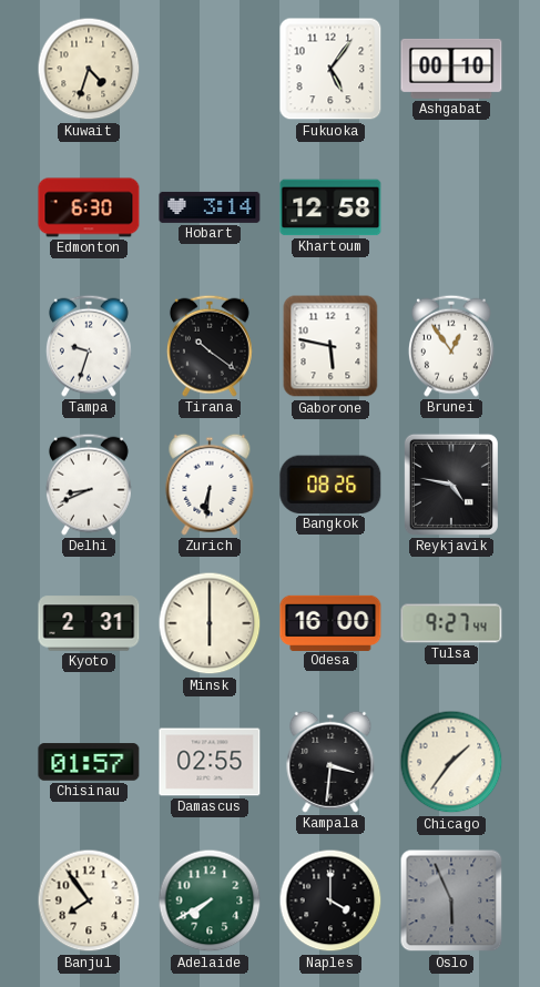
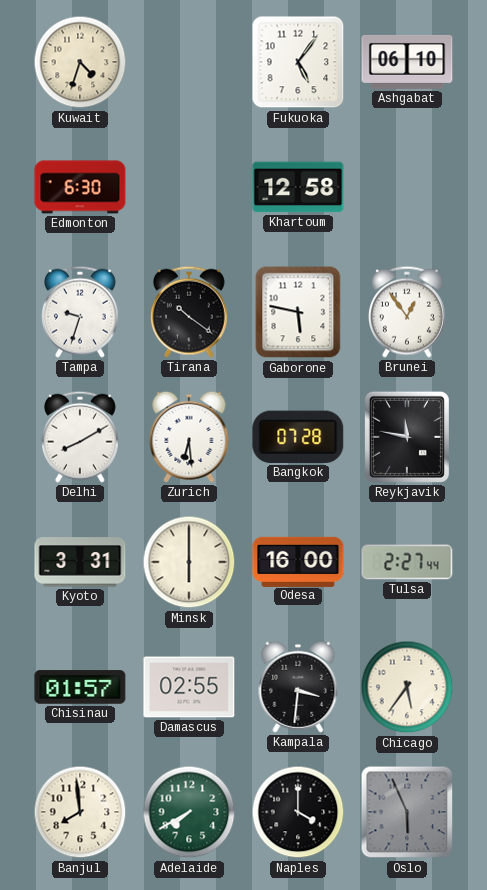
Ashgabat: 00:10 -> 06:10 (407, 62)
Hobart: 3:14 -> none (210, 207)
Delhi: 8:41 -> 8:10 (80, 437)
Zurich: 6:31 -> 6:29 (189, 437)
Bangkok: 08:26 -> 07:28 (298, 437)
Reykjavik: 4:47 -> 11:47 (407, 437)
Kyoto: 2:31 -> 3:31 (80, 562)
Tulsa: 9:27 -> 2:27 (407, 562)
Chicago: 1:36 -> 5:36 (407, 687)
Banjul: 7:54 -> 7:59 (80, 812)
